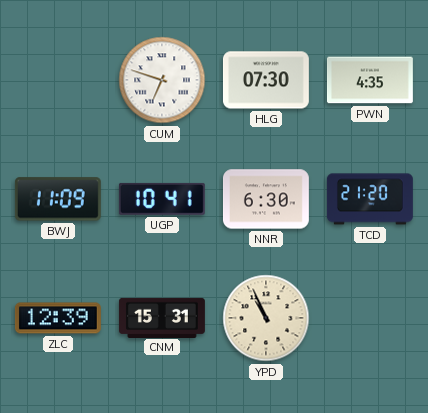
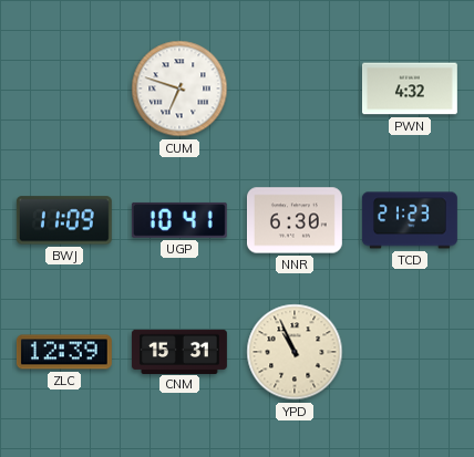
HLG: 07:30 -> none (266, 80)
PWN: 4:35 -> 4:32 (410, 89)
TCD: 21:20 -> 21:23 (410, 220)
